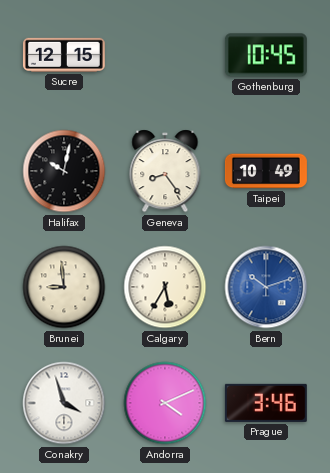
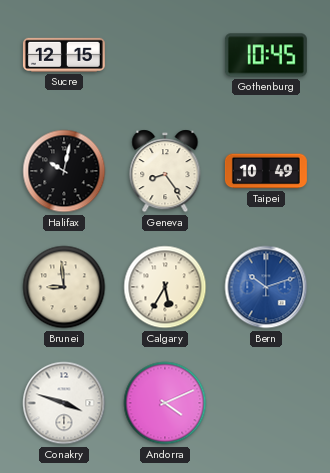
Conakry: 3:57 -> 3:48 (64, 403)
Prague: 3:46 -> none (266, 403)
